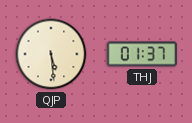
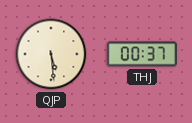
THJ: 01:37 -> 00:37 (142, 54)
